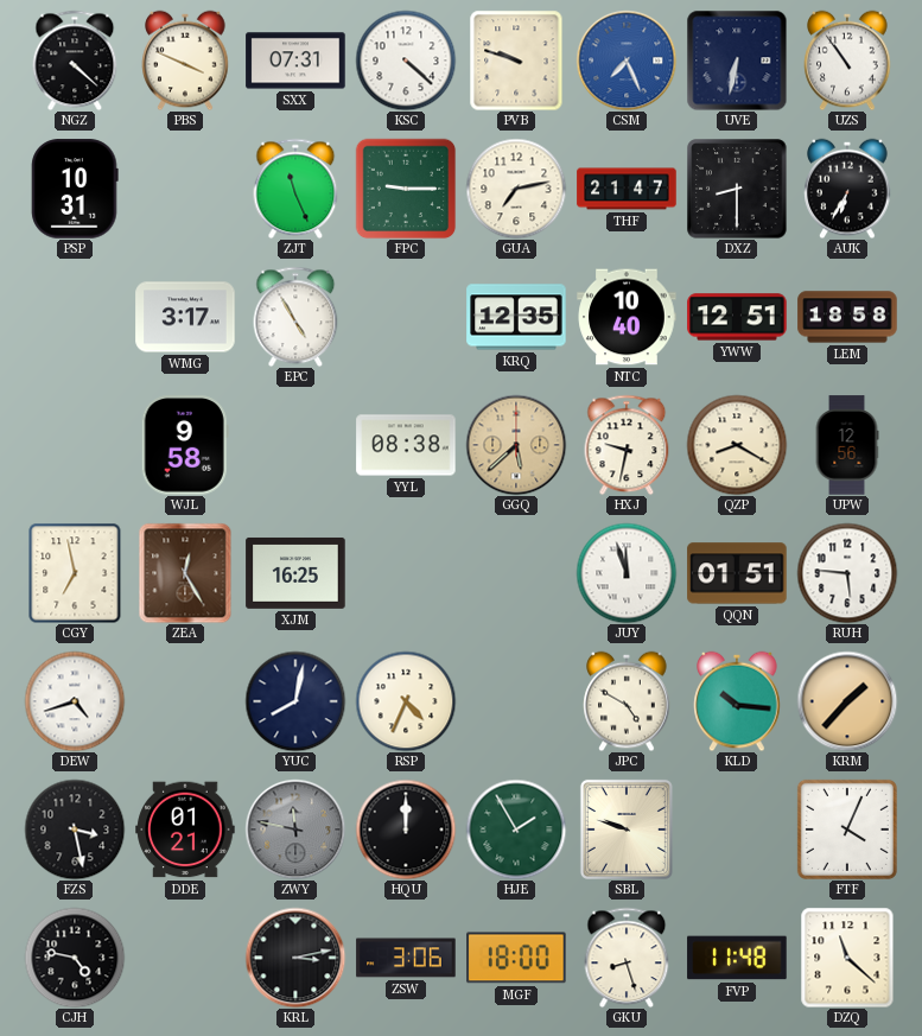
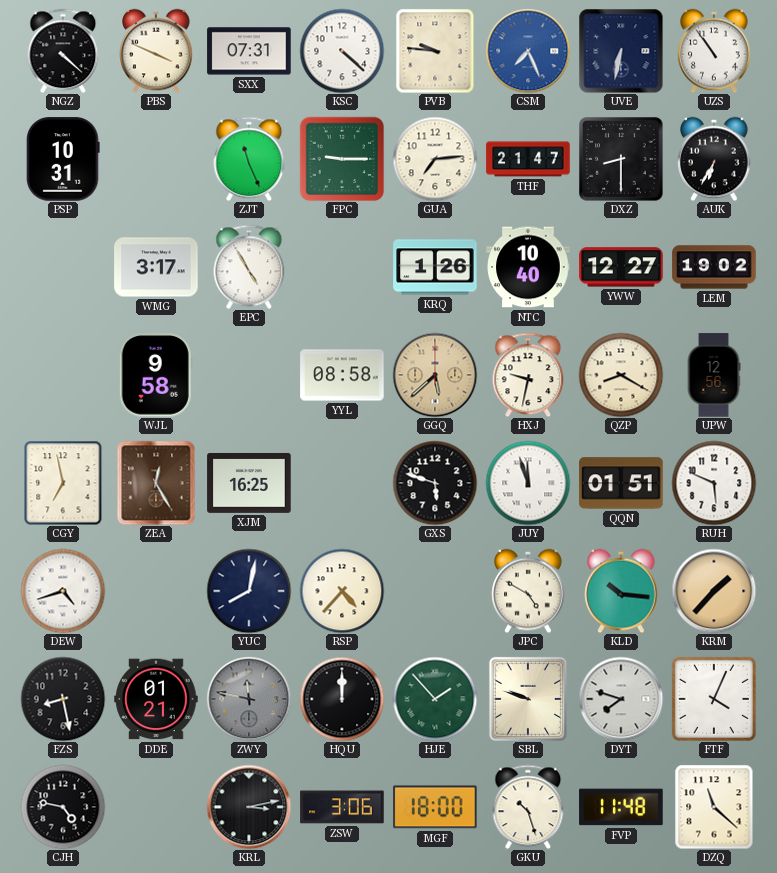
PVB: 9:48 -> 9:46 (435, 51)
GUA: 7:13 -> 7:14 (435, 159)
KRQ: 12:35 -> 1:26 (435, 267)
YWW: 12:51 -> 12:27 (621, 267)
LEM: 18:58 -> 19:02 (714, 267)
YYL: 08:38 -> 08:58 (342, 375)
GXS: none -> 5:48 (435, 483)
RUH: 5:46 -> 5:49 (714, 483)
RSP: 4:34 -> 4:37 (342, 591)
FZS: 3:28 -> 8:28 (63, 699)
HJE: 1:55 -> 1:53 (435, 699)
DYT: none -> 7:48 (621, 699)
GKU: 8:27 -> 10:27 (528, 807)
